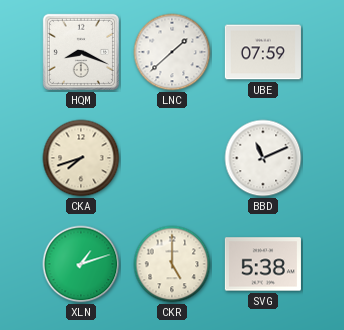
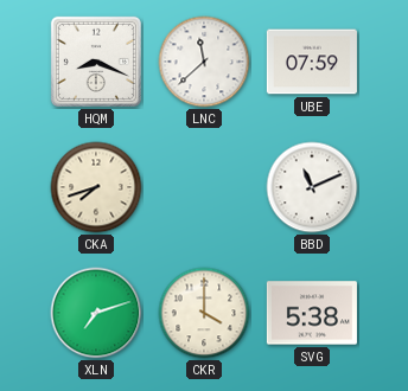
LNC: 1:38 -> 11:38 (204, 62)
XLN: 1:12 -> 7:12 (96, 313)
CKR: 5:00 -> 4:00 (204, 313)
